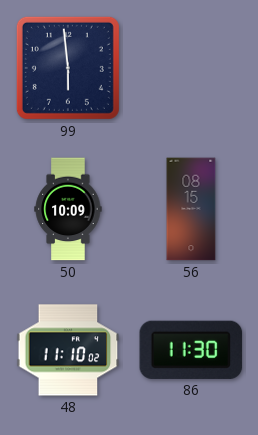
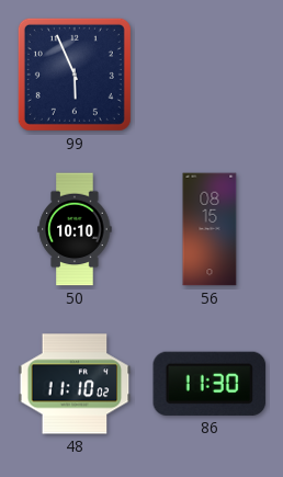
99: 5:59 -> 5:56 (75, 75)
50: 10:09 -> 10:10 (75, 229)
